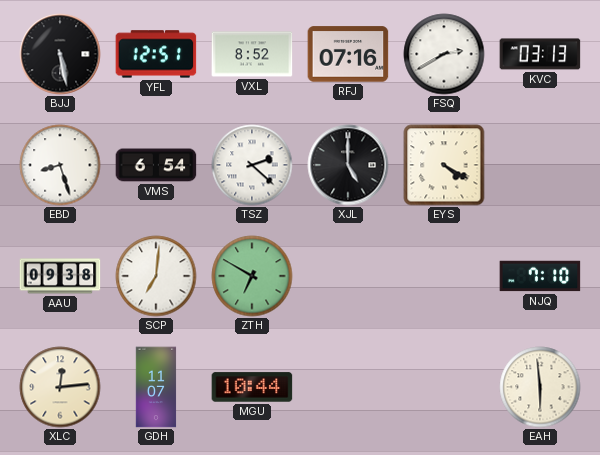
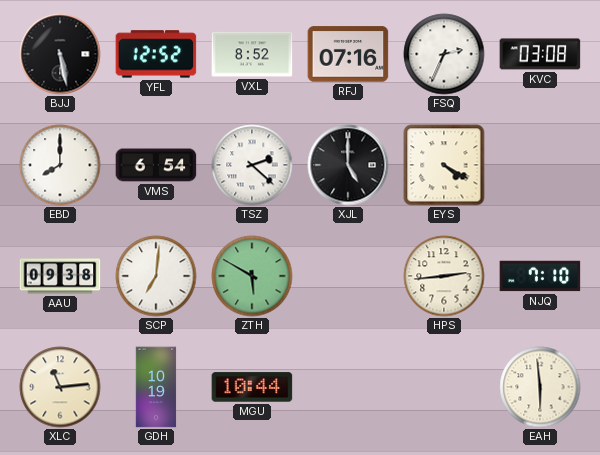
YFL: 12:51 -> 12:52 (156, 54)
FSQ: 2:40 -> 2:34 (444, 54)
KVC: 03:13 -> 03:08 (540, 54)
EBD: 8:27 -> 8:00 (60, 165)
ZTH: 6:50 -> 5:50 (252, 276)
HPS: none -> 2:44 (444, 276)
XLC: 12:14 -> 11:14 (60, 387)
GDH: 11:07 -> 10:19 (156, 387)
